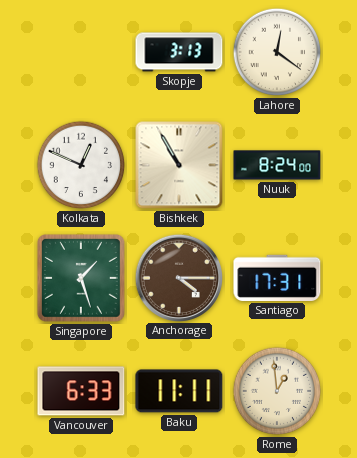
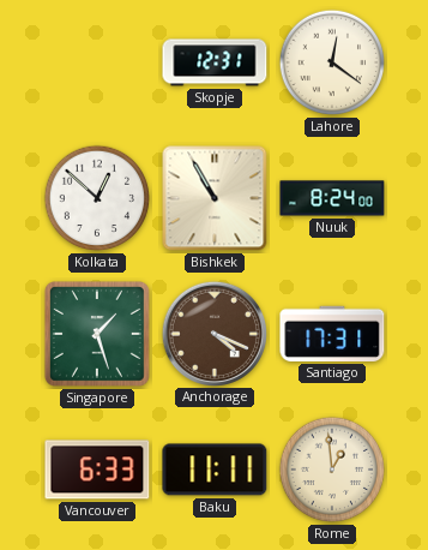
Skopje: 3:13 -> 12:31 (215, 62)
Kolkata: 12:49 -> 12:52 (97, 198)
Anchorage: 4:15 -> 4:19 (213, 333)
